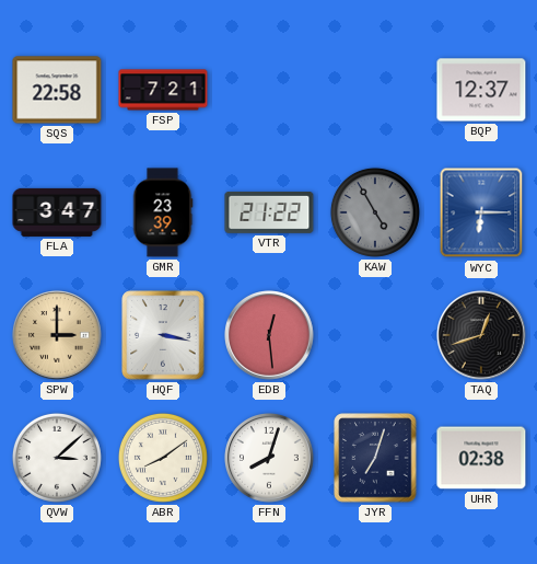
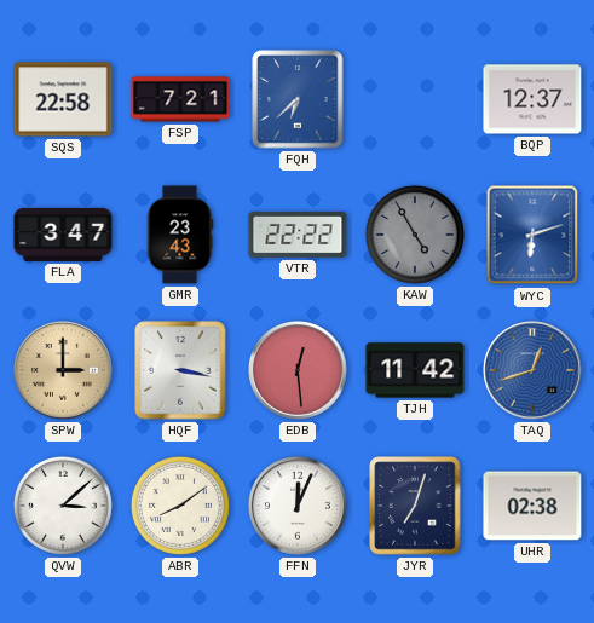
FQH: none -> 6:38 (298, 99)
GMR: 23:39 -> 23:43 (180, 235)
VTR: 21:22 -> 22:22 (298, 235)
WYC: 6:15 -> 6:12 (532, 235)
TJH: none -> 11:42 (415, 370)
TAQ dial: black -> blue (534, 371)
FFN: 8:03 -> 12:04 (299, 507)
